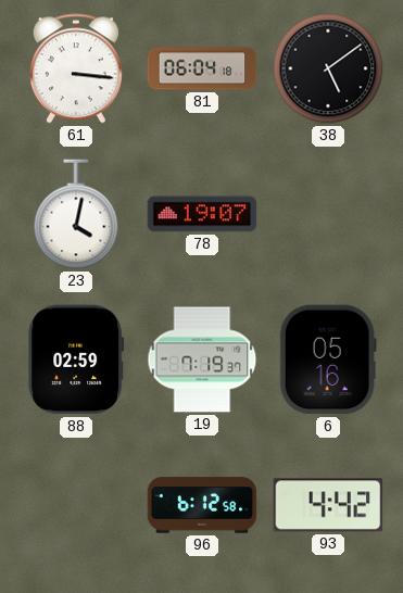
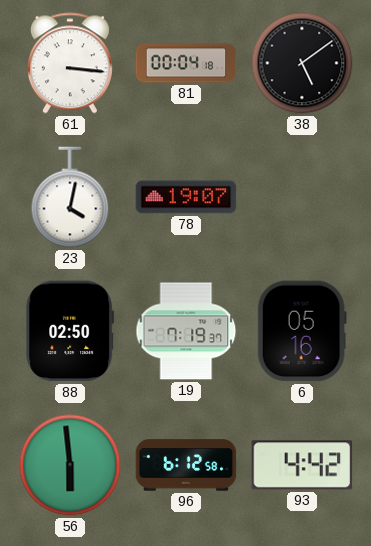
81: 06:04 -> 00:04 (186, 63)
88: 02:59 -> 02:50 (70, 331)
56: none -> 5:59 (70, 465)
